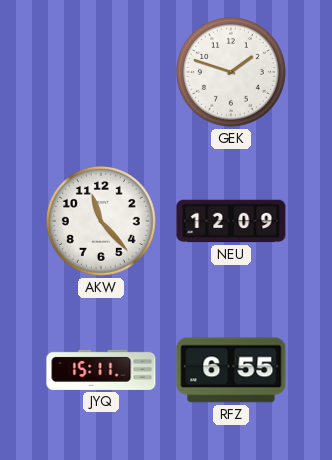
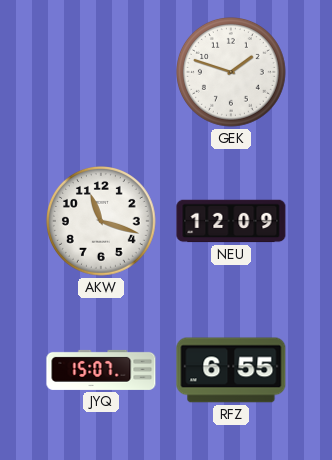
AKW: 11:23 -> 11:18 (102, 222)
JYQ: 15:11 -> 15:07 (101, 370)
